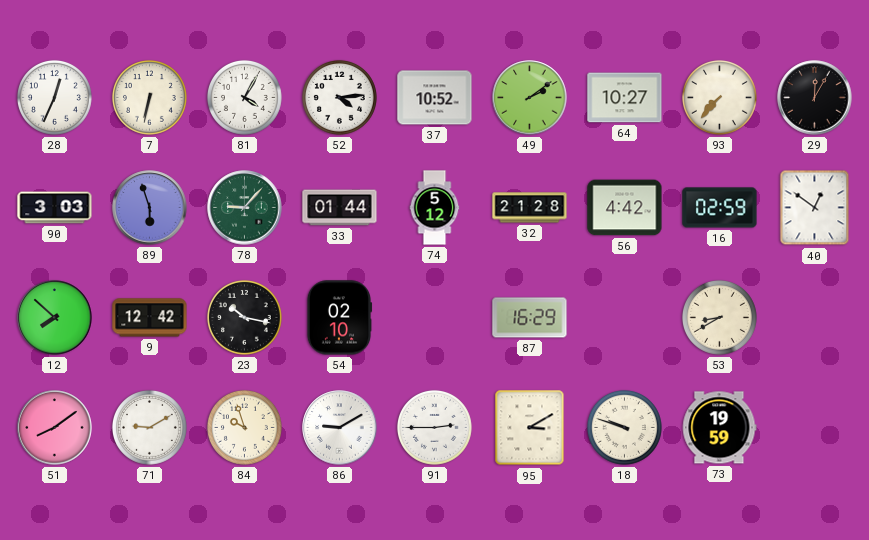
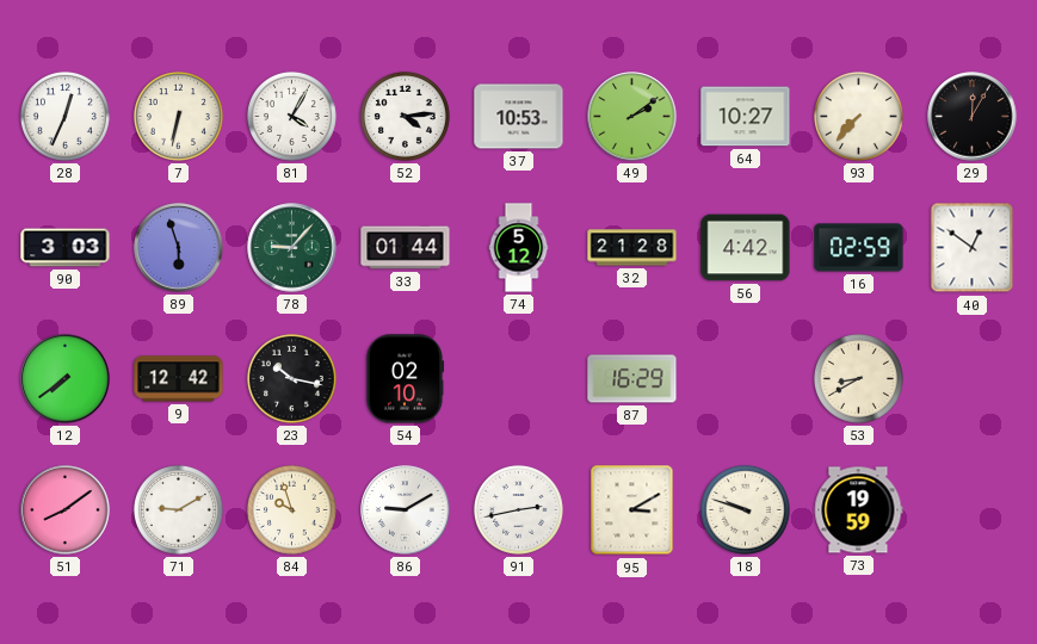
37: 10:52 -> 10:53 (519, 117)
12: 7:52 -> 7:39 (66, 379)
91: 2:45 -> 2:43 (518, 509)
